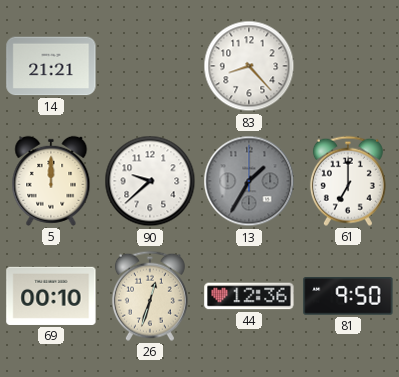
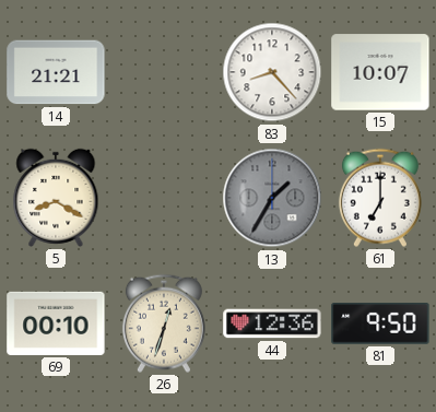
15: none -> 10:07 (380, 72)
5: 12:00 -> 8:20 (56, 198)
90: 9:38 -> none (150, 181)
